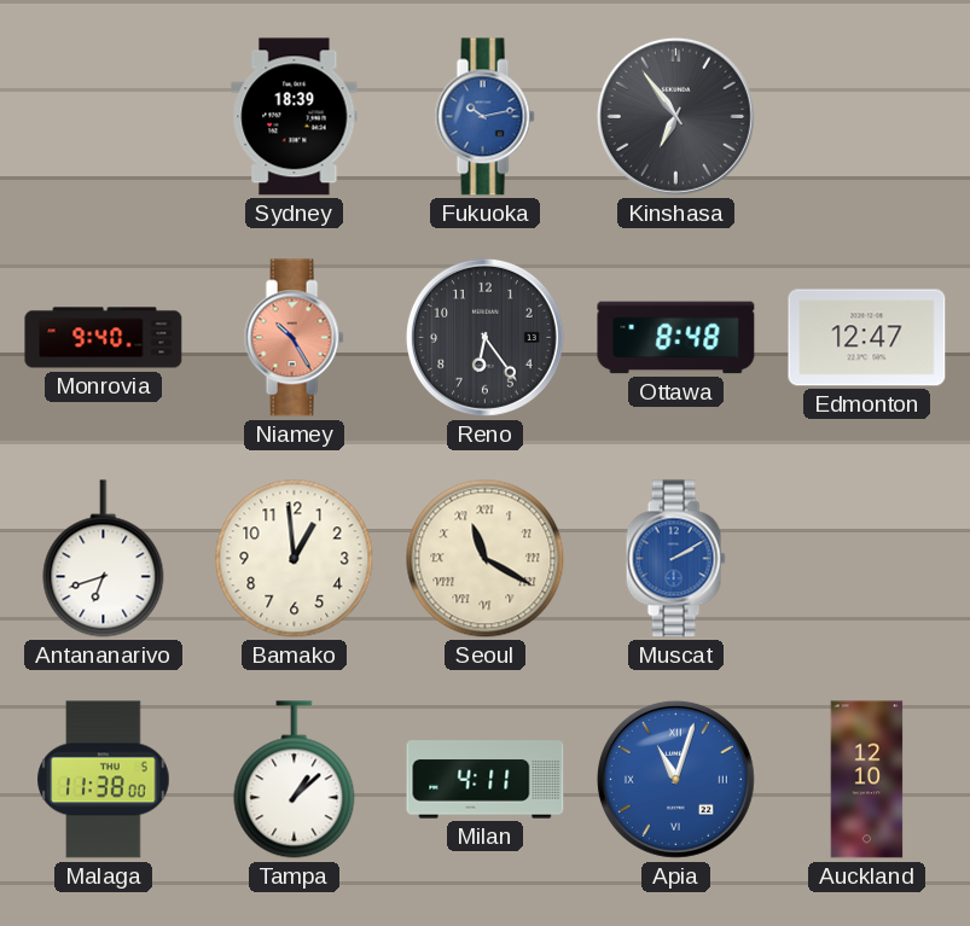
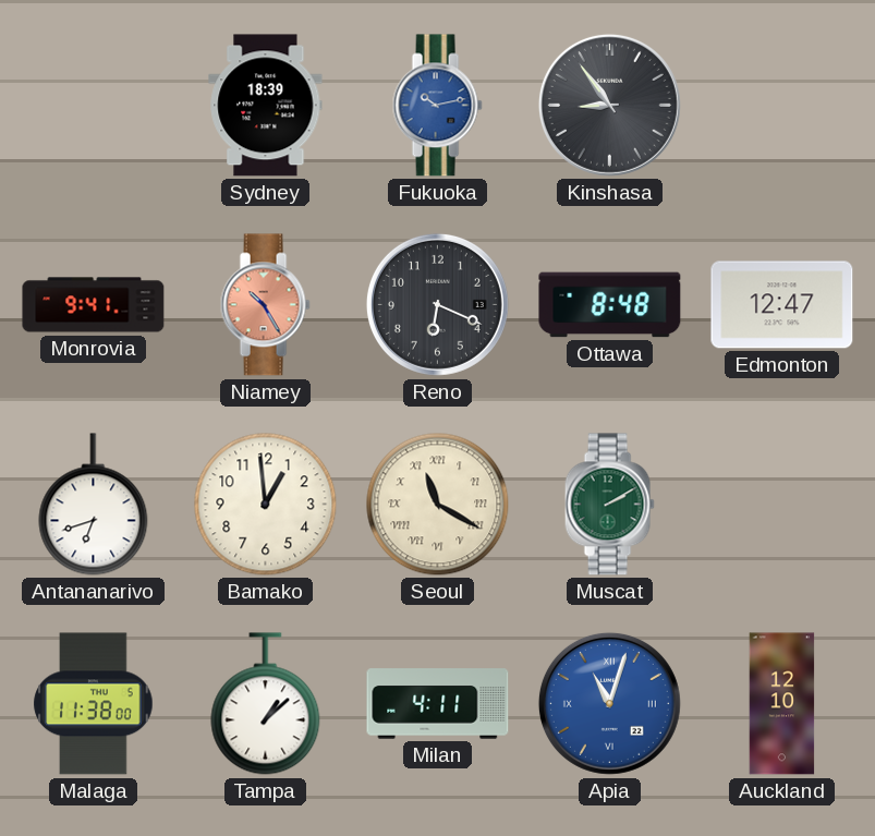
Kinshasa: 6:54 -> 8:54 (609, 105)
Monrovia: 9:40 -> 9:41 (94, 305)
Reno: 6:24 -> 6:19 (437, 304)
Muscat dial: blue -> green (609, 505)
